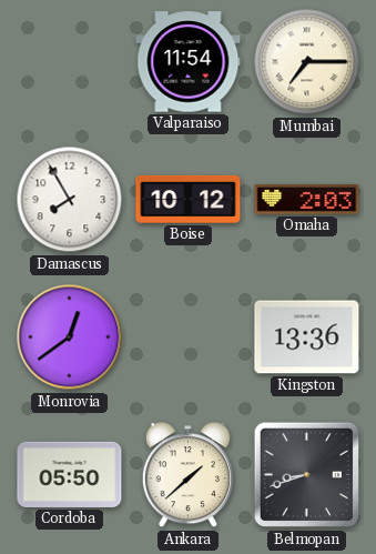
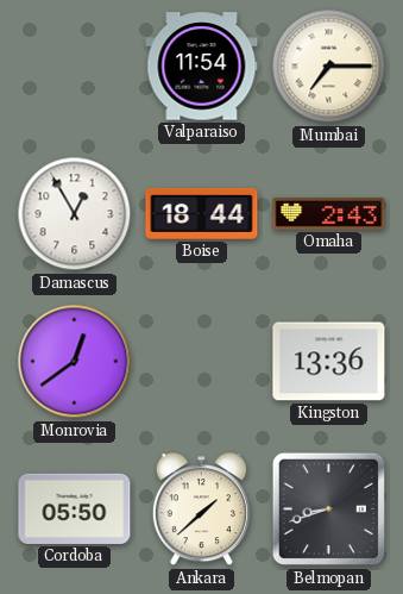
Damascus: 7:55 -> 12:55 (75, 214)
Boise: 10:12 -> 18:44 (202, 213)
Omaha: 2:03 -> 2:43 (329, 214)
